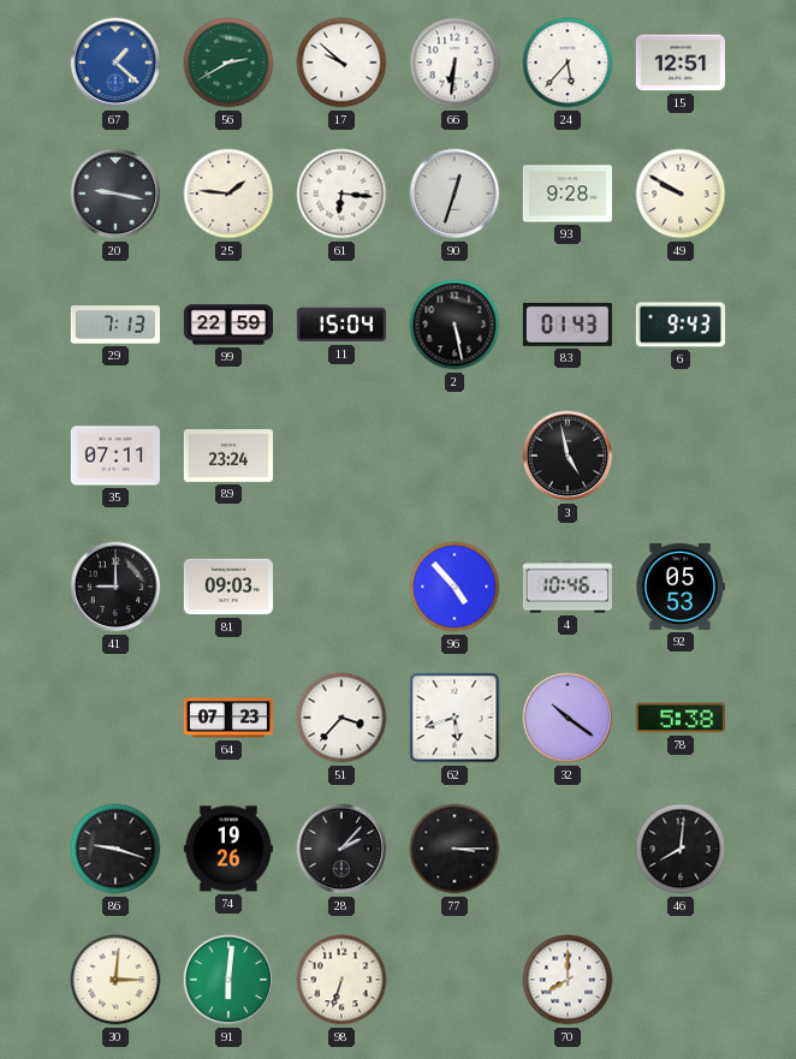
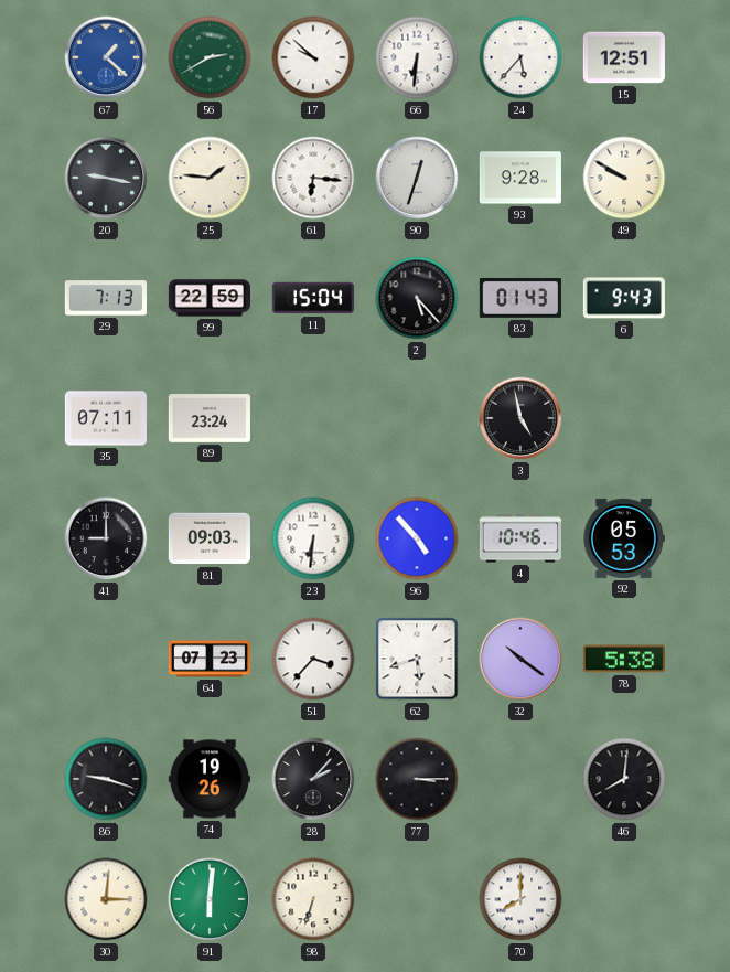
2: 5:28 -> 5:23 (417, 298)
23: none -> 6:31 (313, 538)
